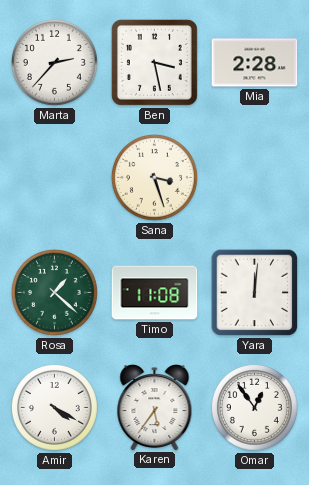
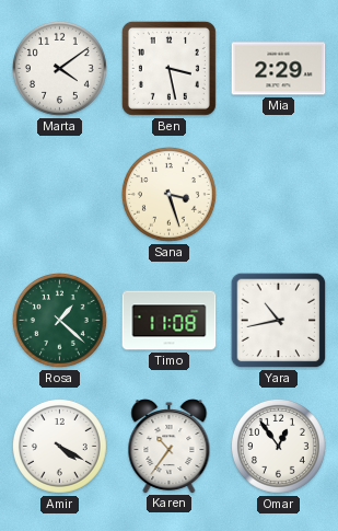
Marta: 2:37 -> 4:09 (59, 68)
Mia: 2:28 -> 2:29 (279, 69)
Yara: 12:01 -> 10:43 (279, 321)
Karen: 5:36 -> 10:36 (170, 447)
